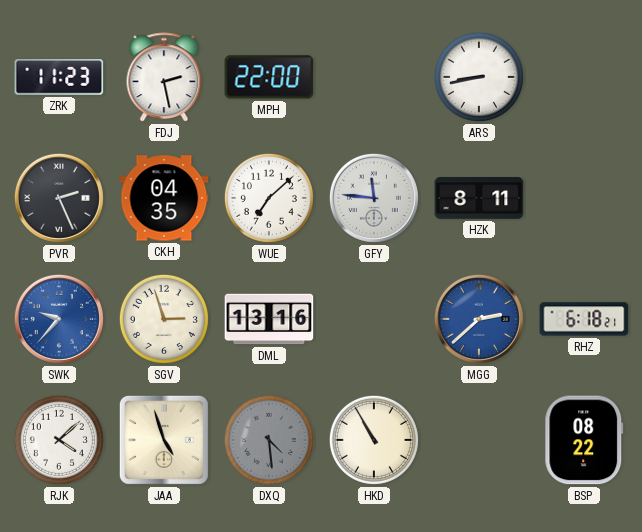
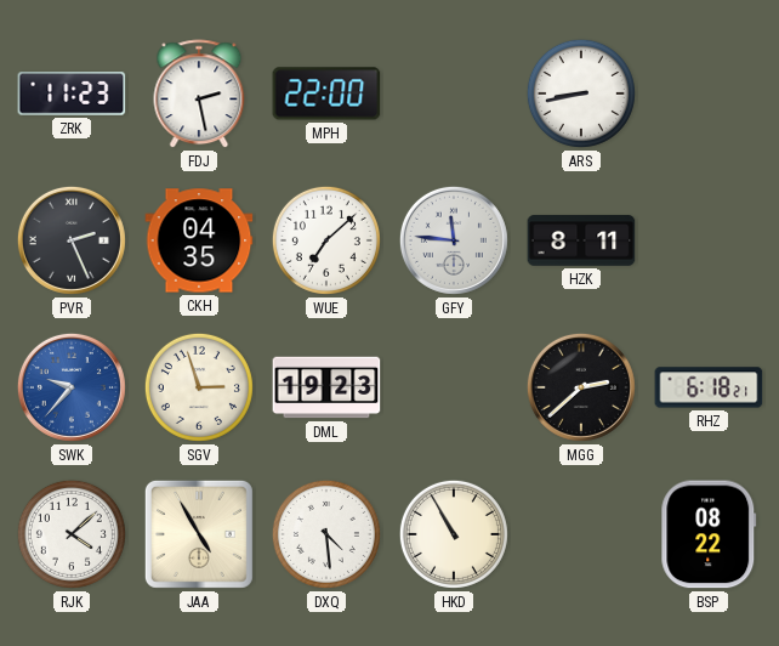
DML: 13:16 -> 19:23 (326, 387)
MGG dial: blue -> black (581, 387)
JAA: 4:57 -> 4:55 (199, 534)
DXQ dial: grey -> white (326, 534)
